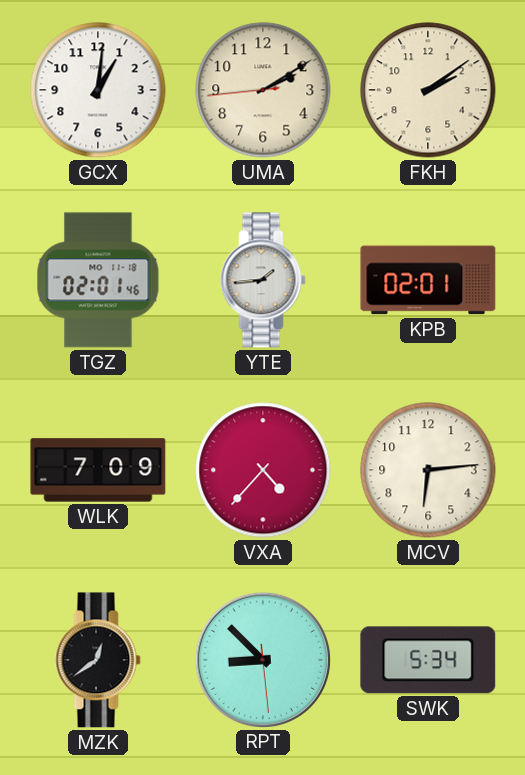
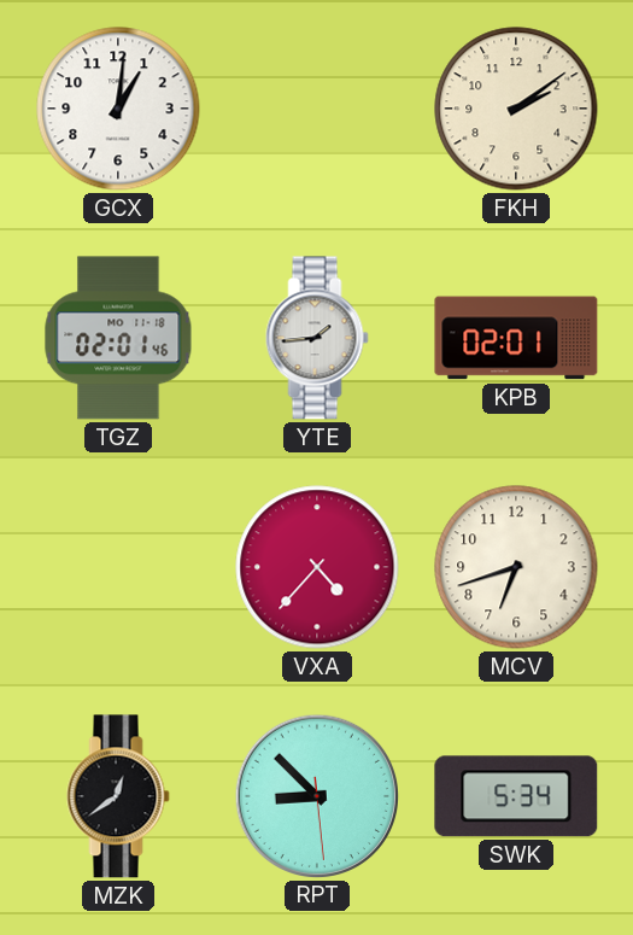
UMA: 2:09 -> none (263, 90)
WLK: 7:09 -> none (98, 470)
MCV: 6:14 -> 6:42 (516, 567)
